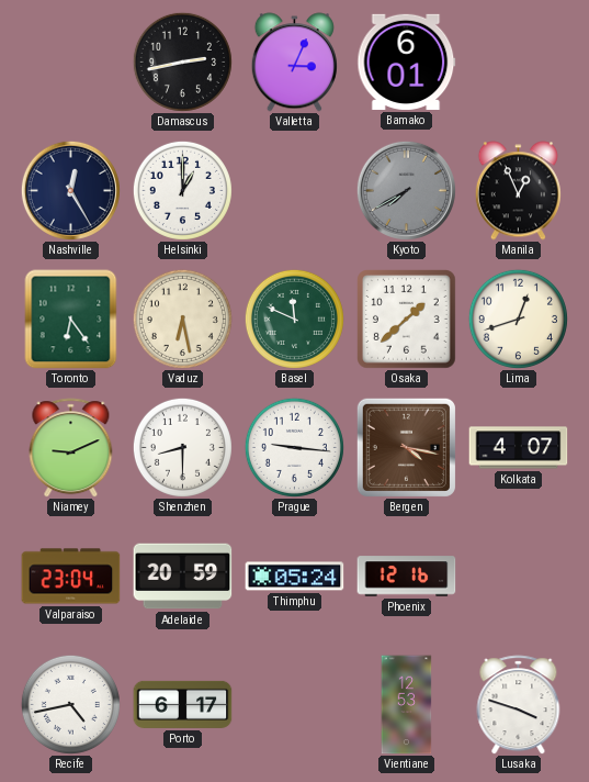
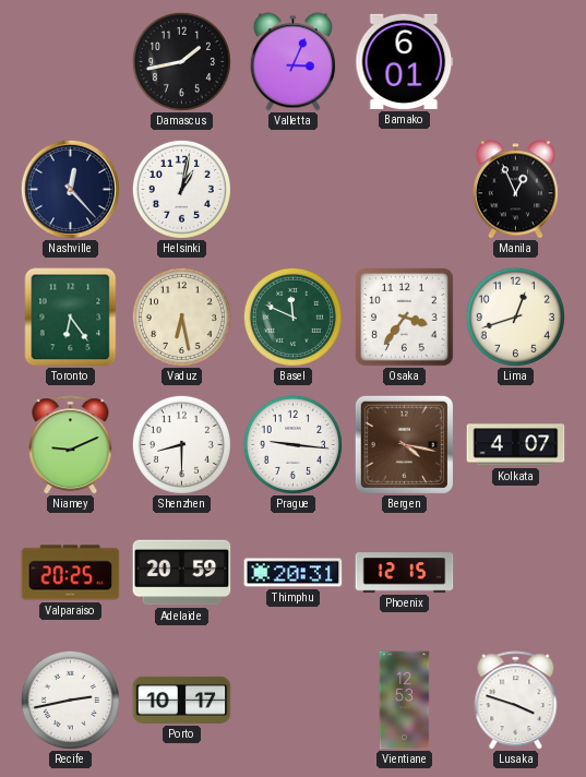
Damascus: 2:43 -> 1:43 (181, 61)
Nashville: 12:25 -> 12:23 (70, 189)
Helsinki: 1:00 -> 1:02 (181, 189)
Kyoto: 7:40 -> none (406, 190)
Osaka: 1:38 -> 3:36 (405, 318)
Valparaiso: 23:04 -> 20:25 (71, 573)
Thimphu: 05:24 -> 20:31 (294, 573)
Phoenix: 12:16 -> 12:15 (405, 573)
Recife: 4:43 -> 2:43 (70, 700)
Porto: 6:17 -> 10:17 (182, 700)
